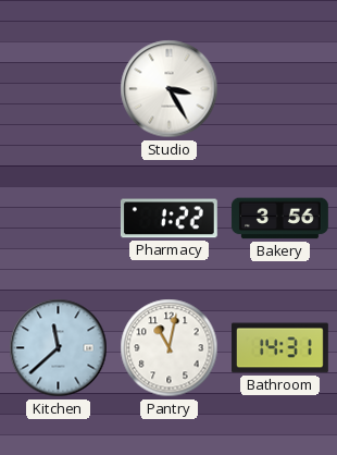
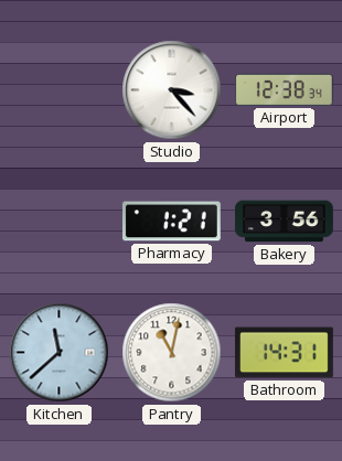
Studio: 3:25 -> 3:23 (172, 90)
Airport: none -> 12:38 (284, 89)
Pharmacy: 1:22 -> 1:21 (171, 222)
